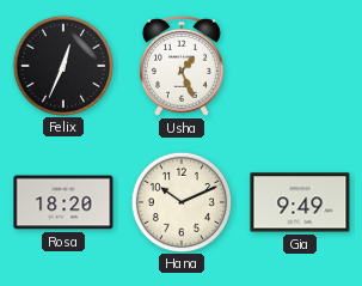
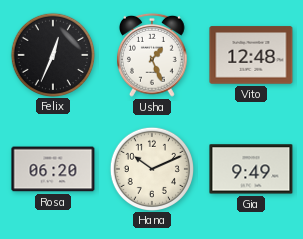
Vito: none -> 12:48 (251, 55)
Rosa: 18:20 -> 06:20 (53, 169)
